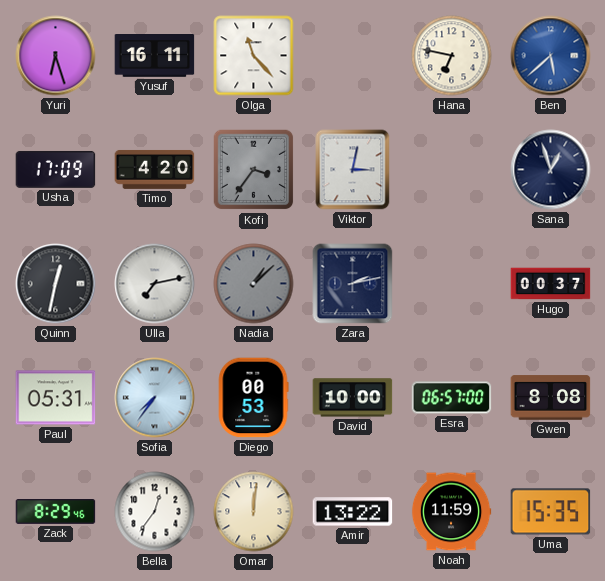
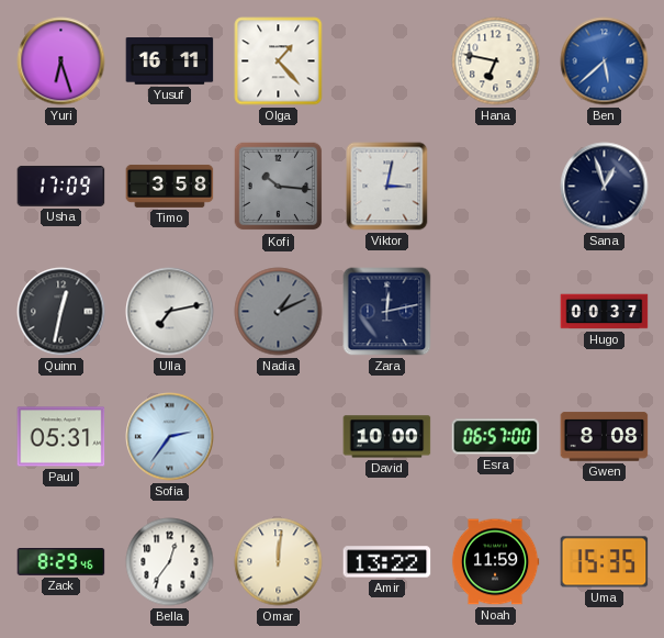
Olga: 11:23 -> 1:23 (279, 61)
Timo: 4:20 -> 3:58 (170, 186)
Kofi: 3:36 -> 10:16 (279, 187)
Nadia: 1:08 -> 1:11 (279, 312)
Zara: 2:13 -> 12:13 (387, 312)
Sofia: 7:36 -> 2:36 (170, 437)
Diego: 00:53 -> none (253, 398)
